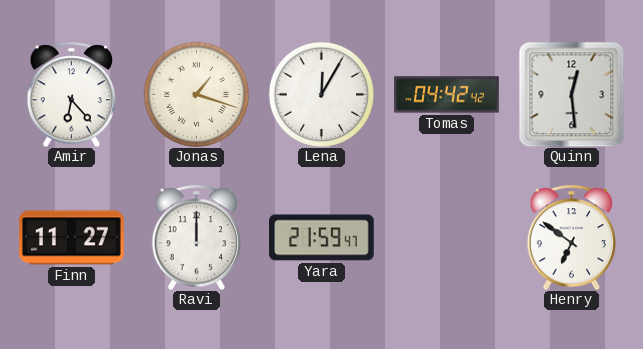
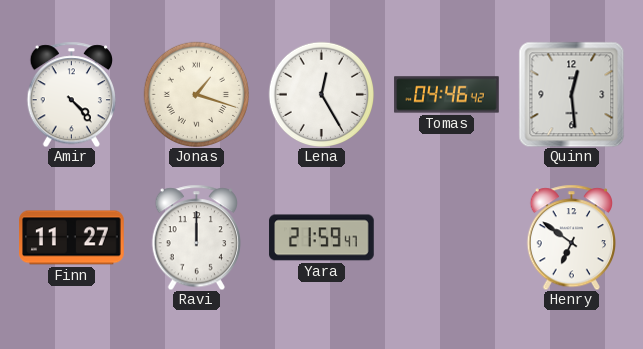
Amir: 6:23 -> 4:23 (71, 94)
Lena: 12:05 -> 12:25 (321, 94)
Tomas: 04:42 -> 04:46 (447, 95)
